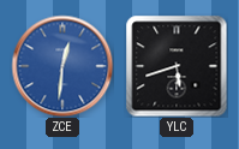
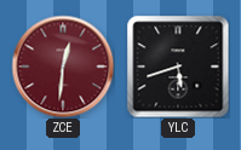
ZCE dial: blue -> burgundy (63, 67)
